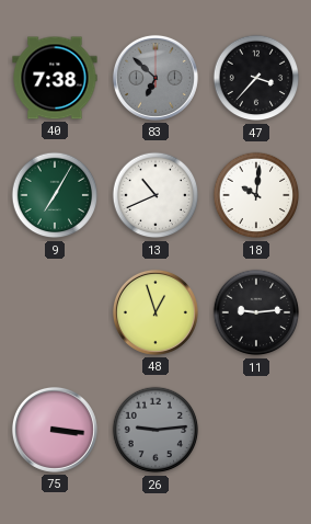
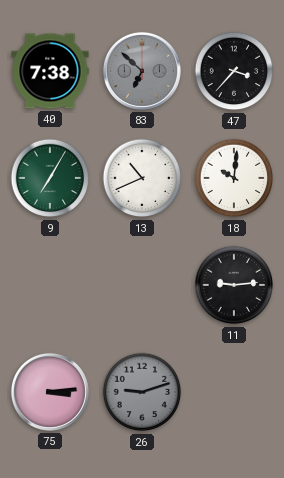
48: 12:57 -> none (155, 312)
75: 3:16 -> 3:14 (50, 392)
26: 9:14 -> 9:12 (142, 392)
